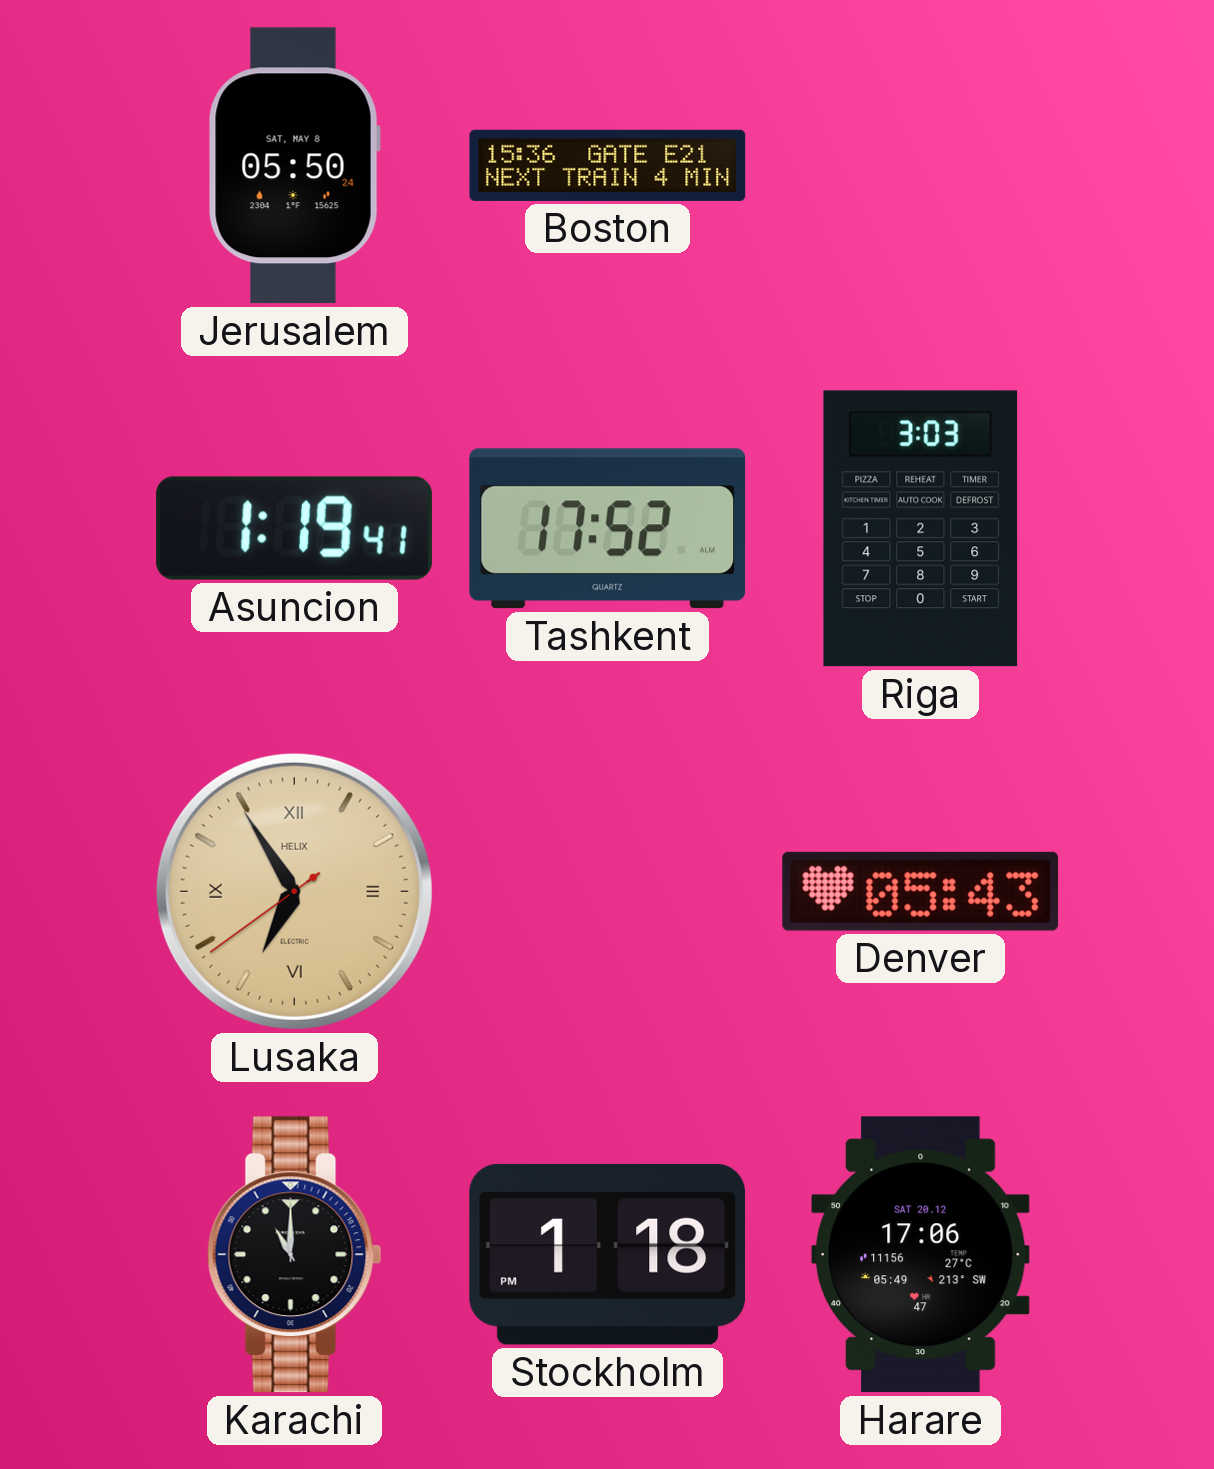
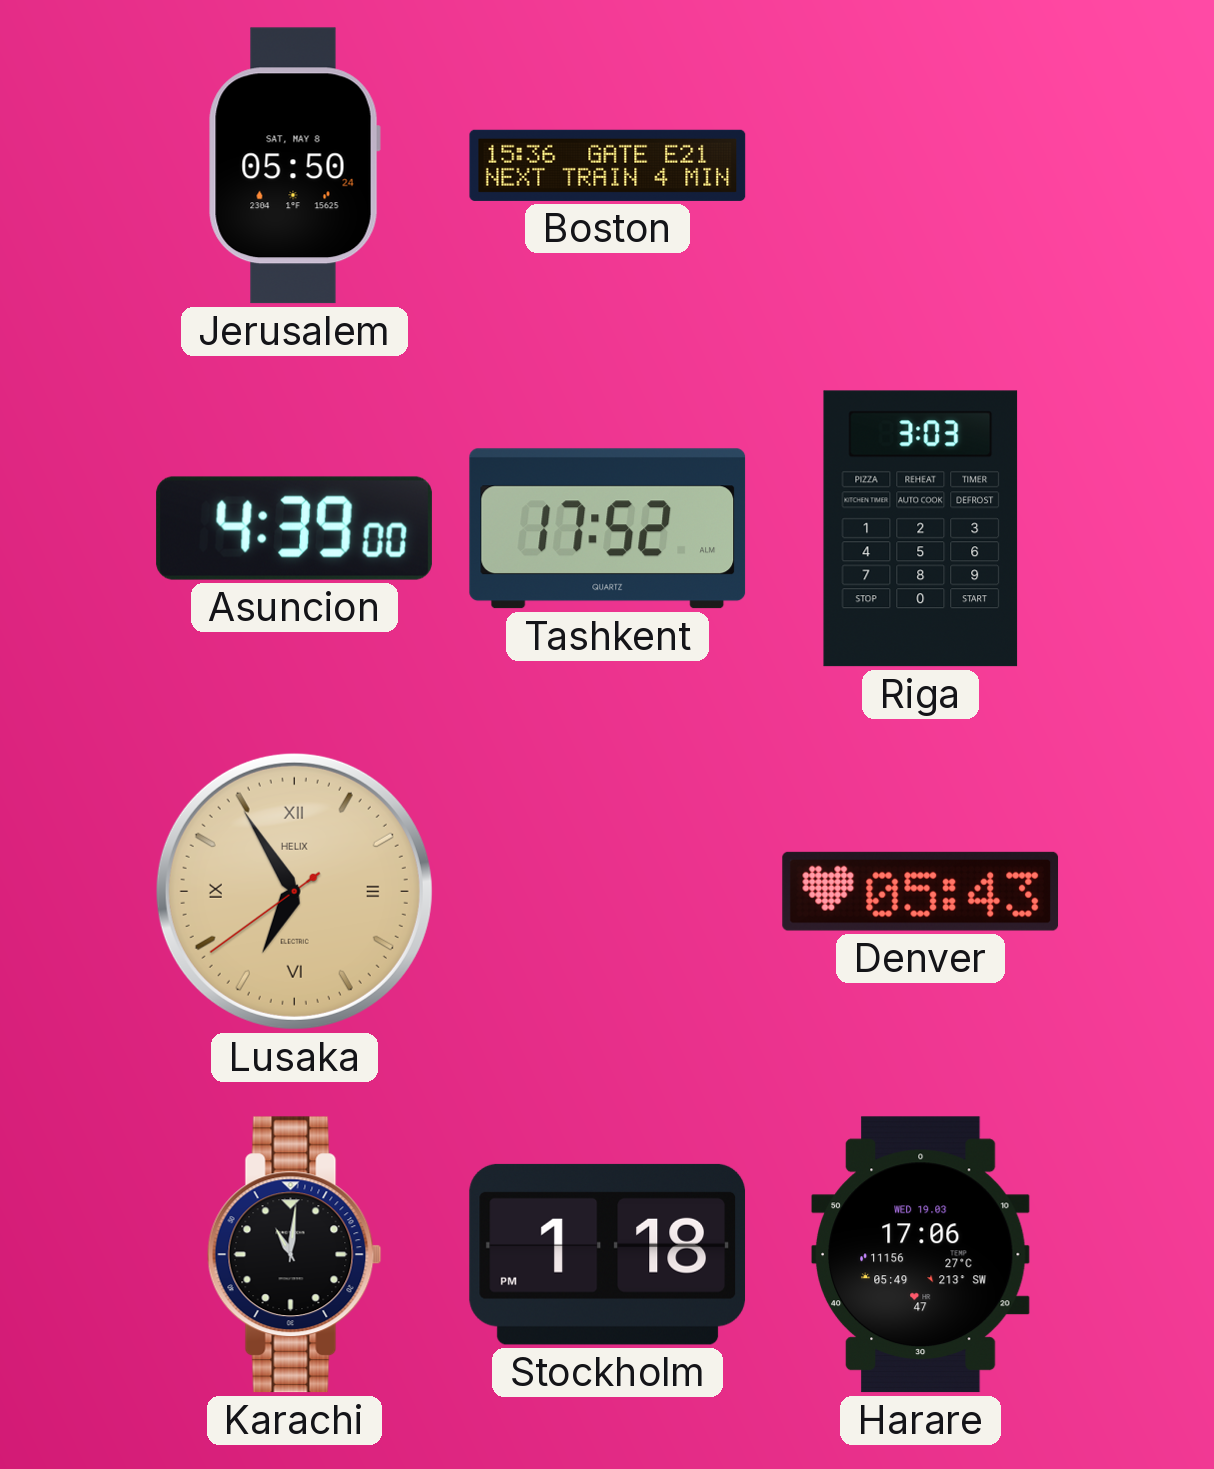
Asuncion: 1:19 -> 4:39 (294, 528)
Karachi: 11:00 -> 11:01 (294, 1255)
Harare date: SAT 20.12 -> WED 19.03 (920, 1255)
